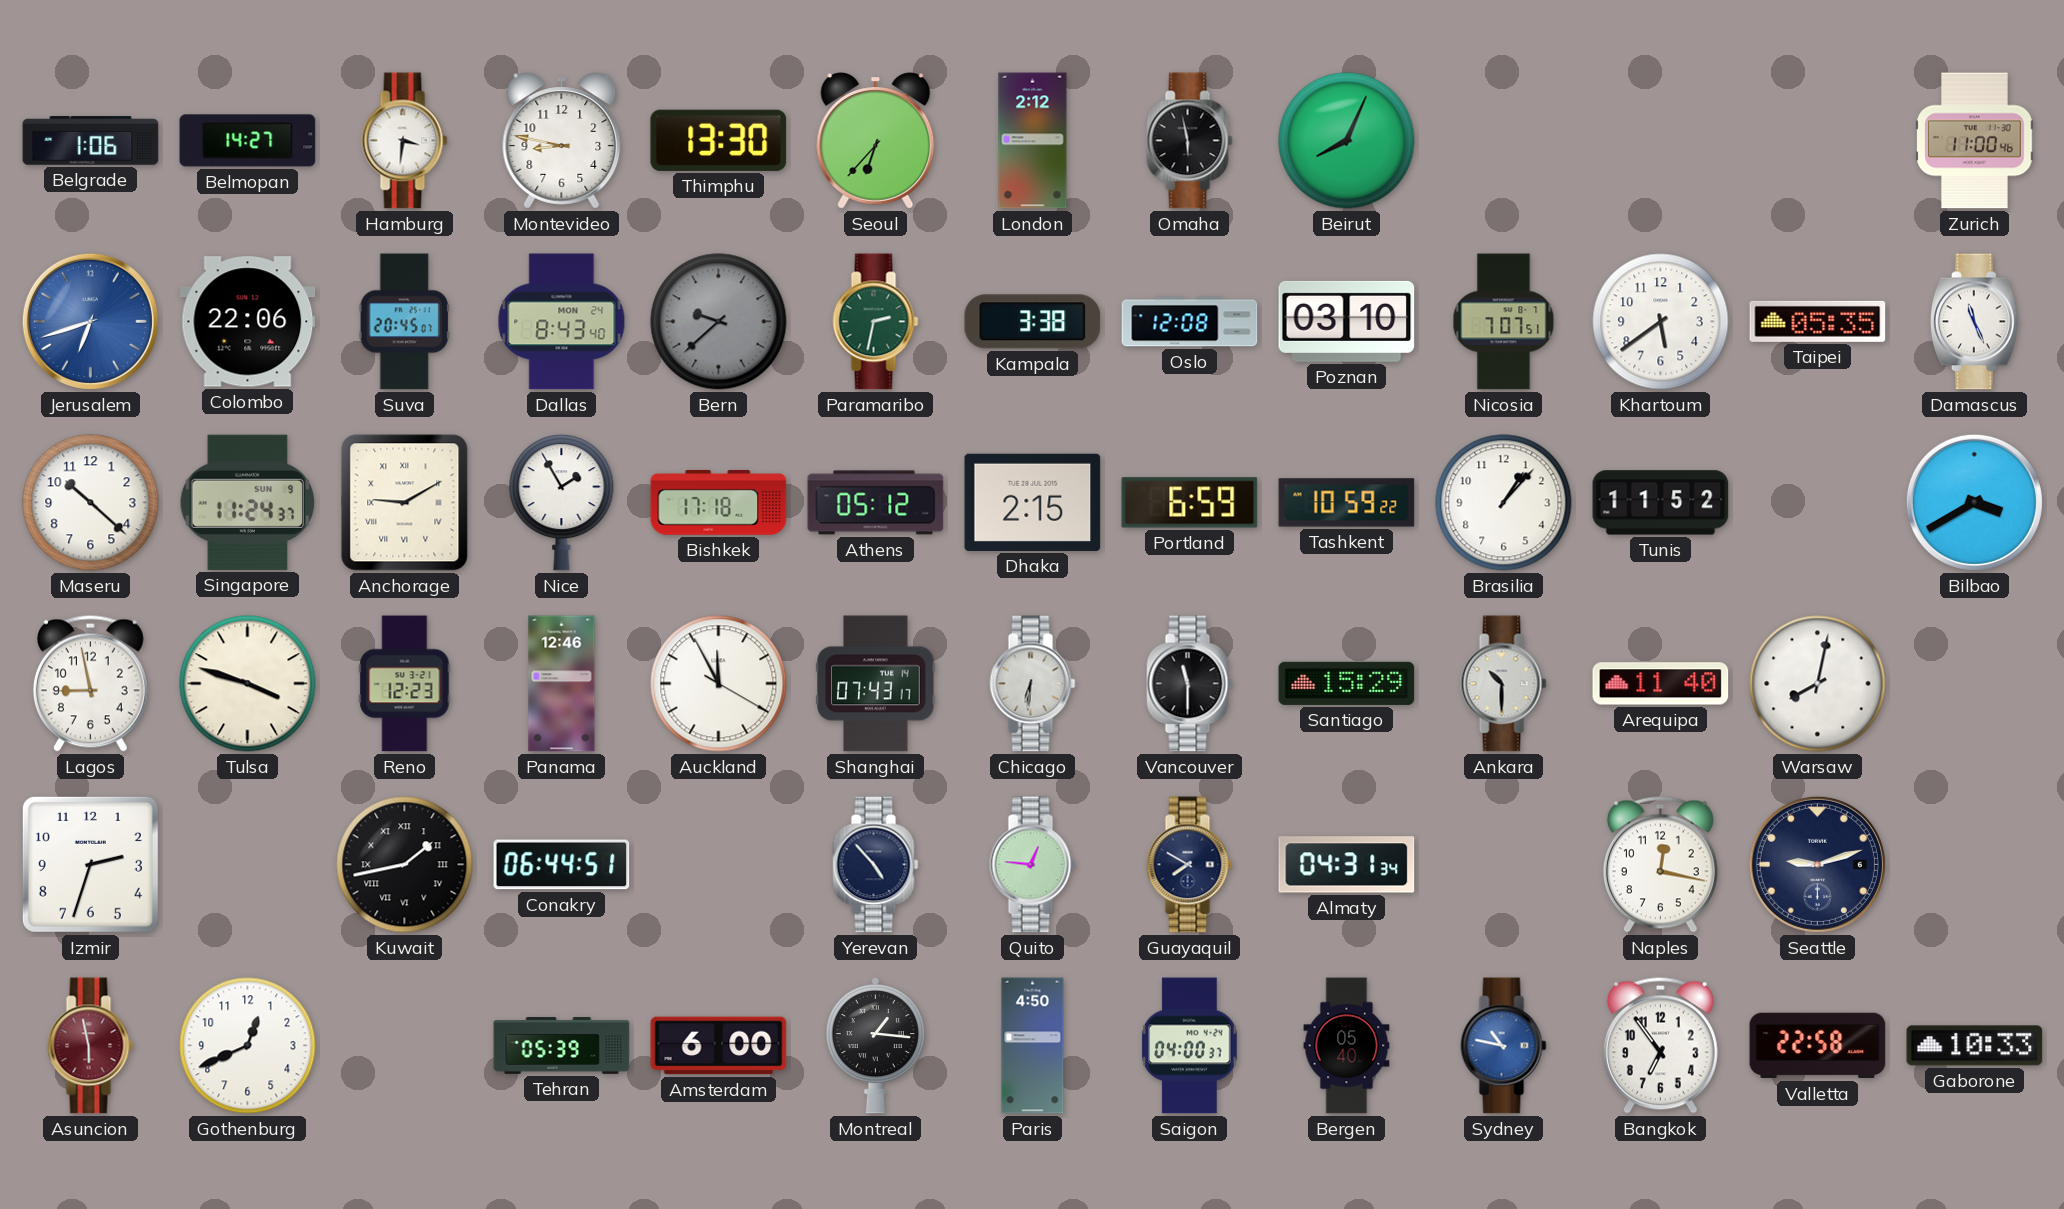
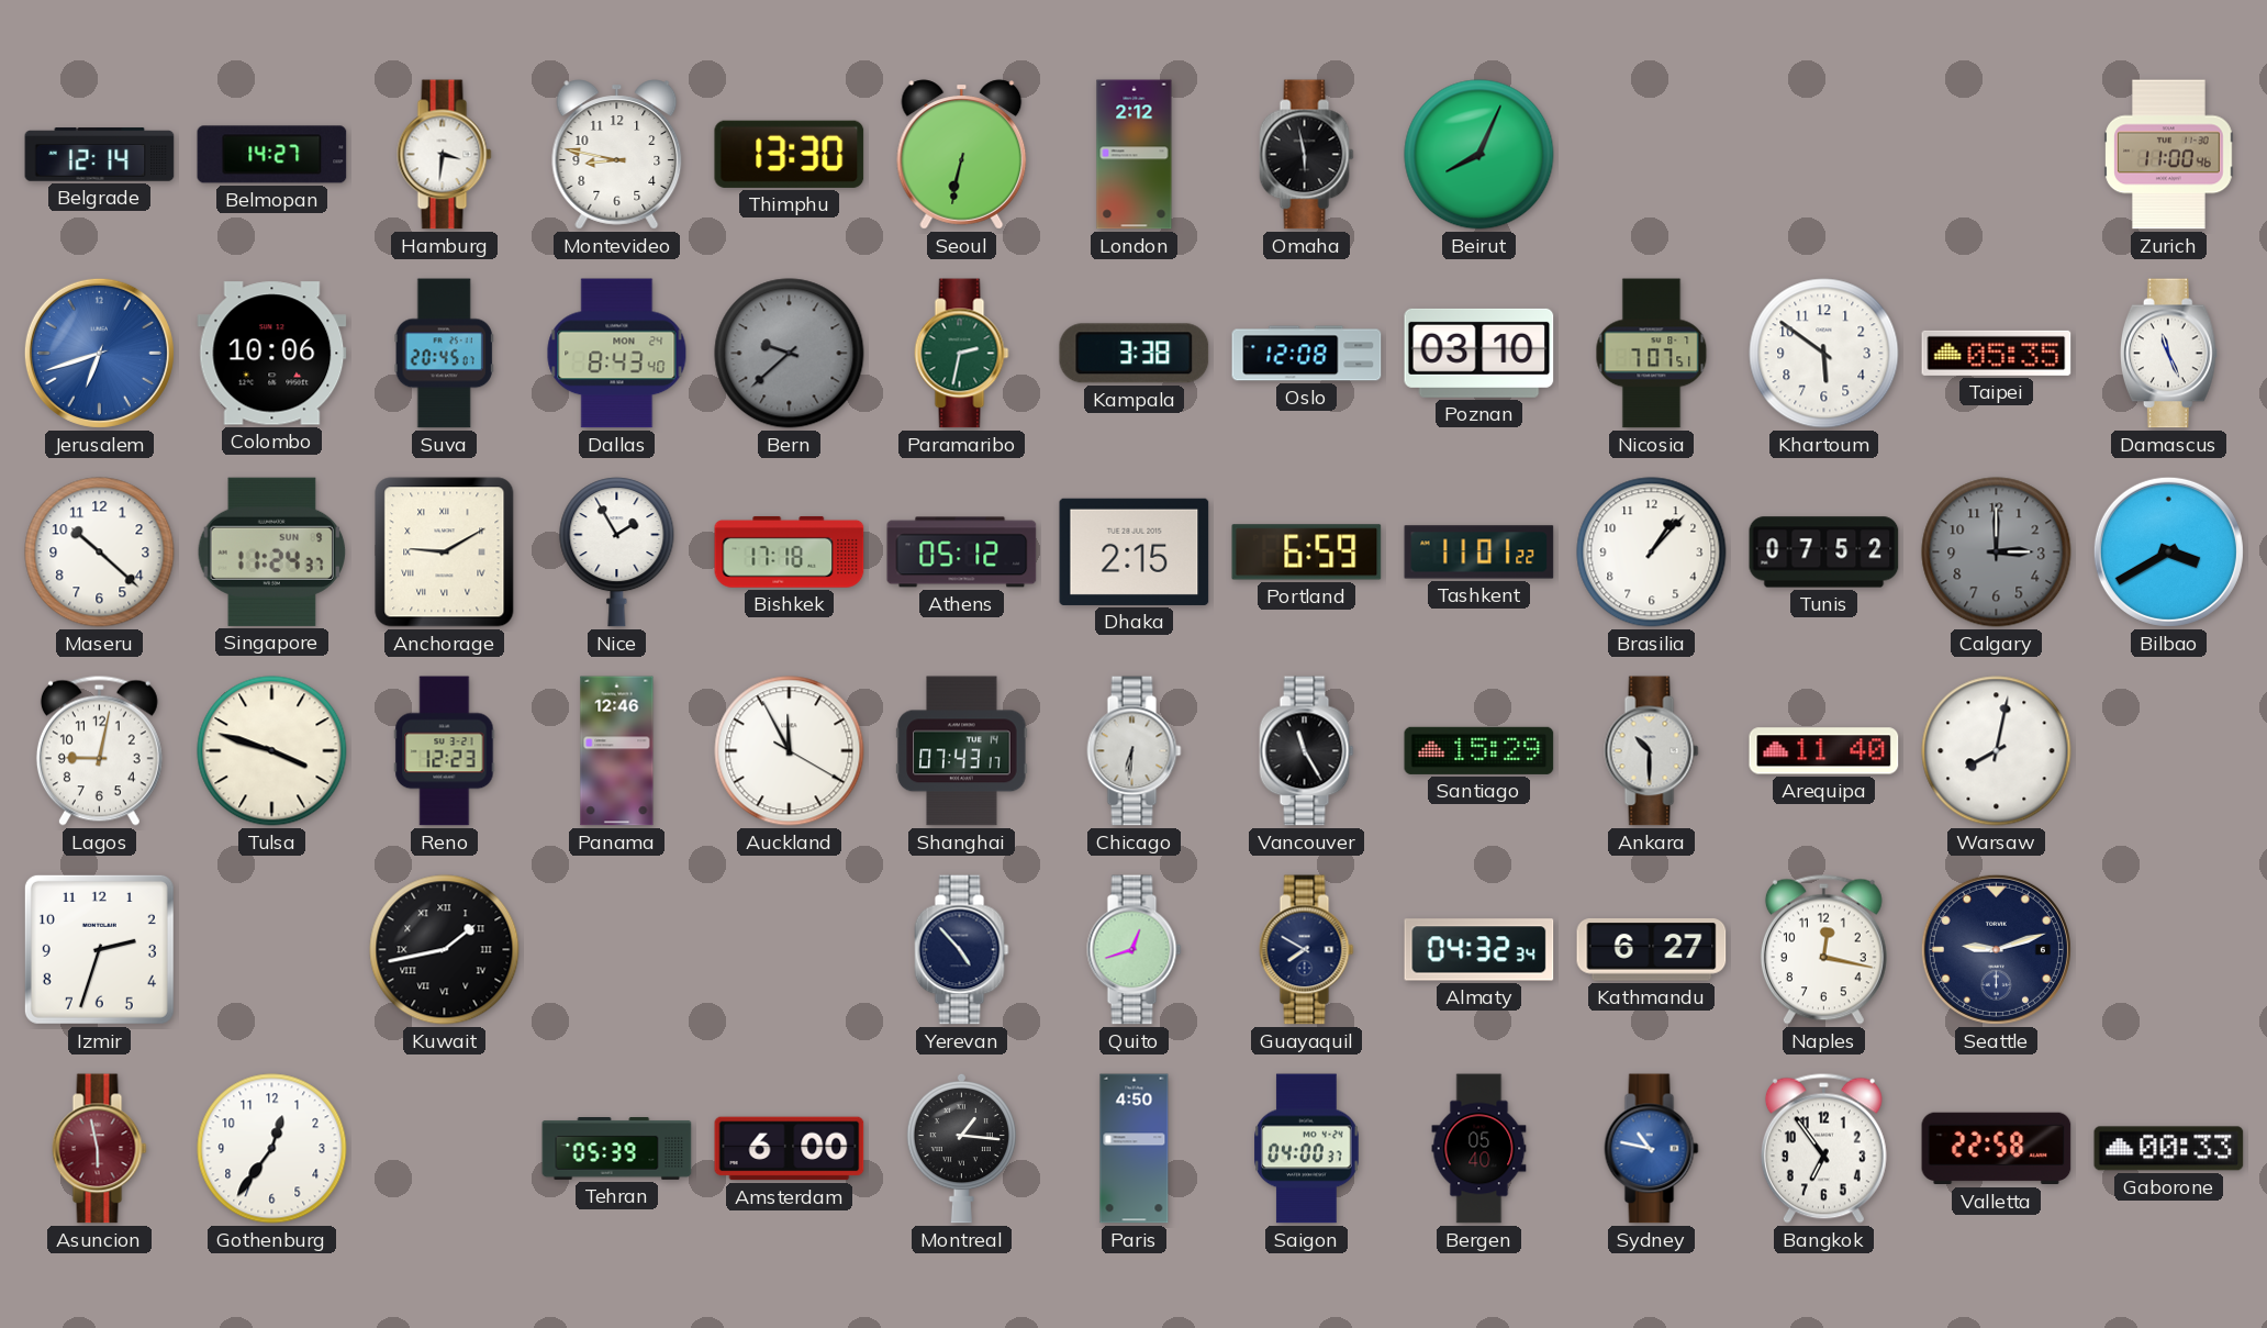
Belgrade: 1:06 -> 12:14 (100, 155)
Seoul: 6:37 -> 6:32 (962, 155)
Colombo: 22:06 -> 10:06 (272, 354)
Khartoum: 5:39 -> 5:51 (1824, 354)
Tashkent: 10:59 -> 11:01 (1479, 553)
Tunis: 11:52 -> 07:52 (1824, 553)
Calgary: none -> 3:00 (1997, 553)
Lagos: 8:58 -> 9:02 (99, 750)
Vancouver: 11:30 -> 11:25 (1307, 751)
Conakry: 06:44 -> none (562, 865)
Quito: 12:46 -> 12:42 (1135, 950)
Almaty: 04:31 -> 04:32 (1479, 950)
Kathmandu: none -> 6:27 (1652, 950)
Gothenburg: 12:41 -> 12:36 (272, 1149)
Gaborone: 10:33 -> 00:33 (2169, 1149)
